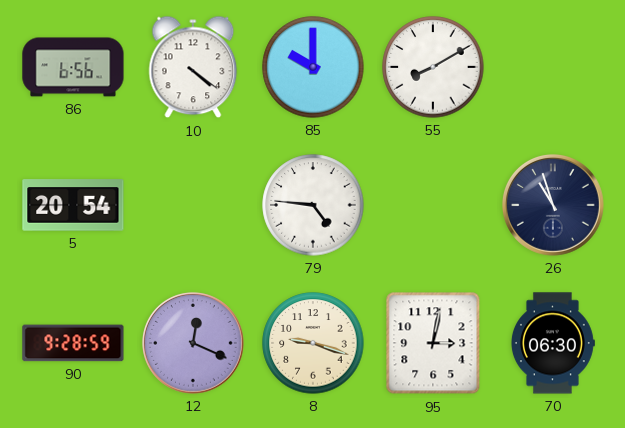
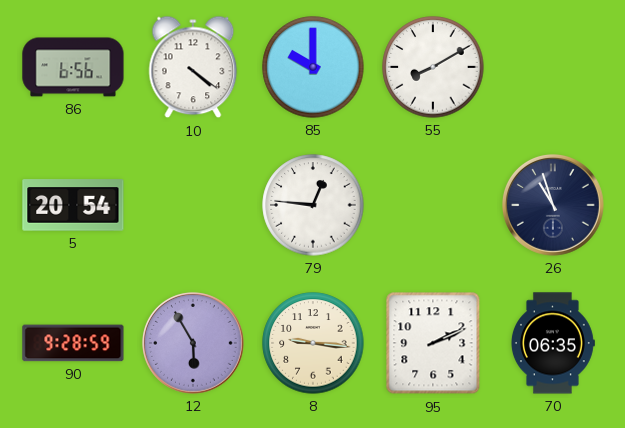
79: 4:46 -> 12:46 (313, 205)
12: 12:19 -> 5:55 (193, 343)
8: 9:18 -> 9:16 (313, 343)
95: 3:02 -> 2:11 (433, 343)
70: 06:30 -> 06:35 (552, 343)
